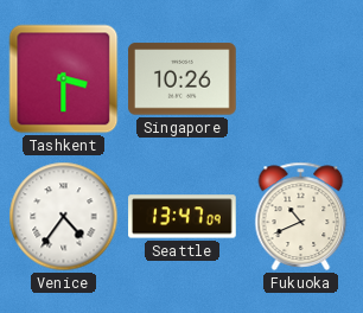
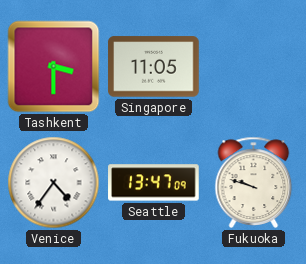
Singapore: 10:26 -> 11:05 (154, 67)
Fukuoka: 10:41 -> 9:48 (254, 182)
